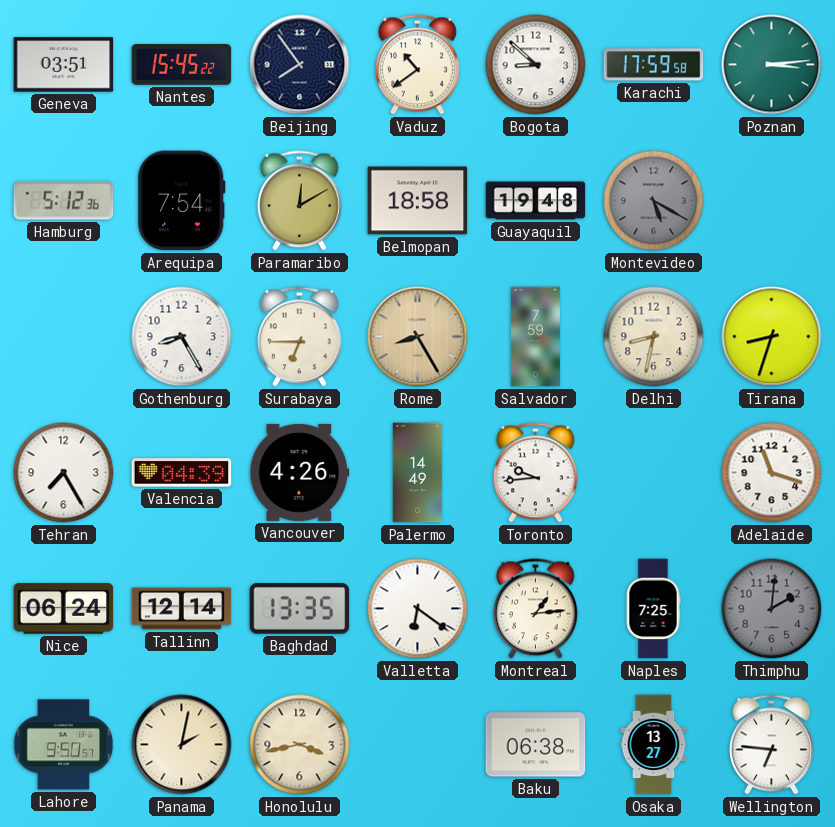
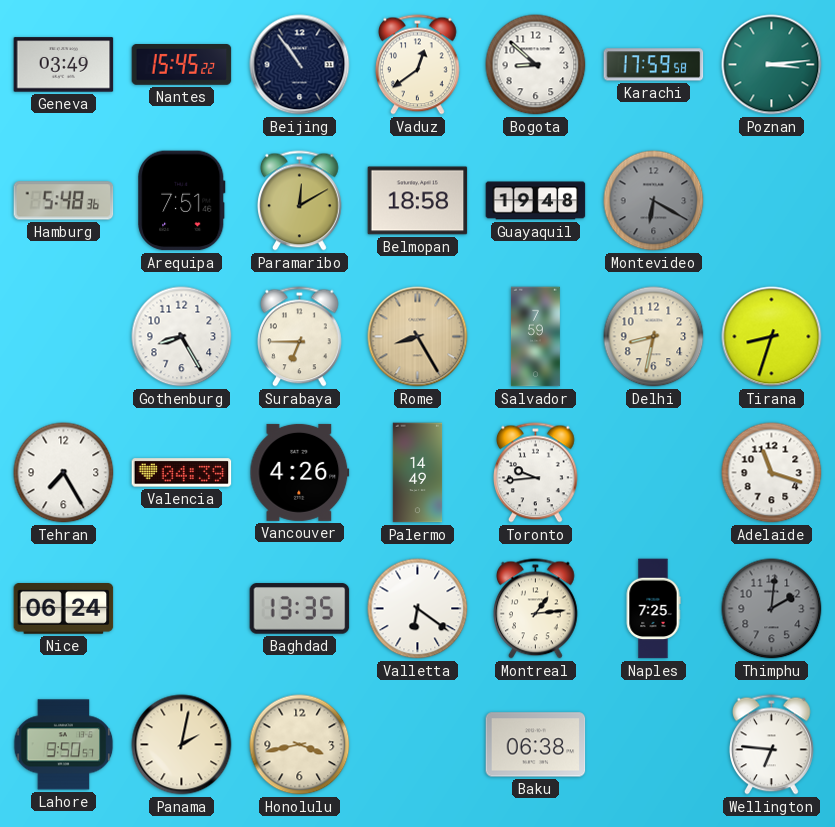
Geneva: 03:51 -> 03:49 (64, 65)
Beijing: 7:54 -> 10:54 (300, 65)
Vaduz: 10:39 -> 12:39 (418, 65)
Hamburg: 5:12 -> 5:48 (64, 201)
Arequipa: 7:54 -> 7:51 (182, 201)
Montevideo: 5:20 -> 6:20 (654, 201)
Tallinn: 12:14 -> none (182, 609)
Osaka: 13:27 -> none (654, 745)
